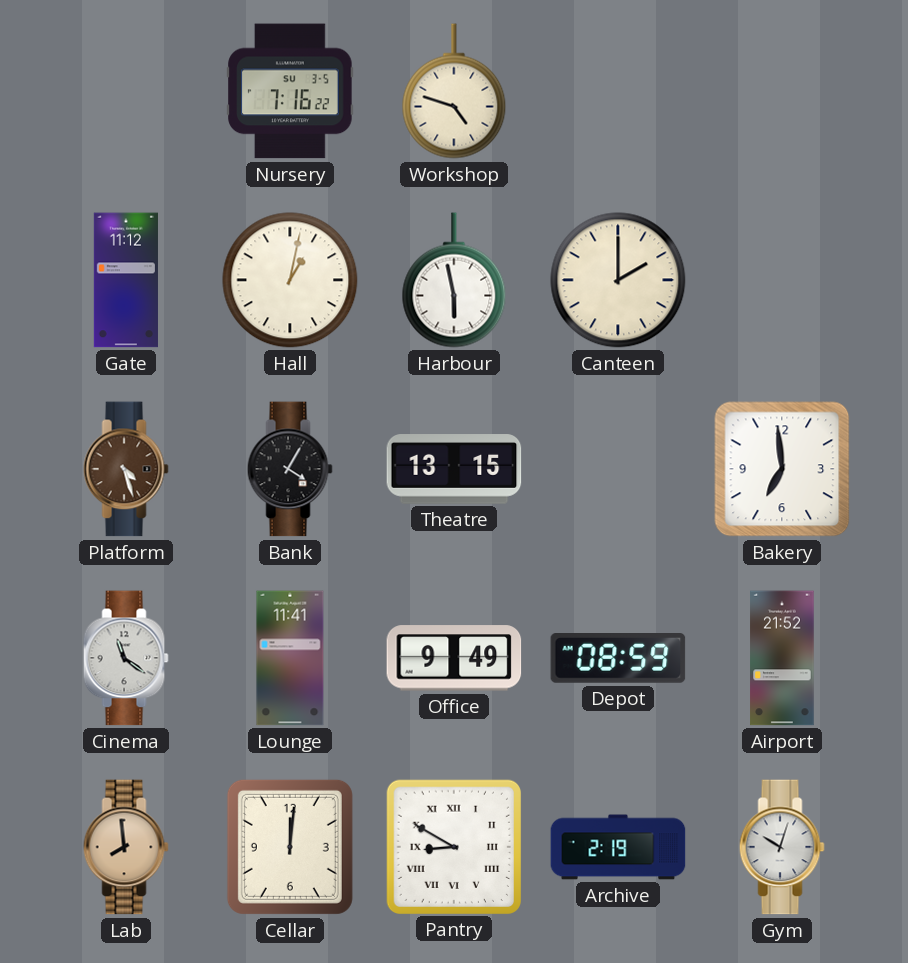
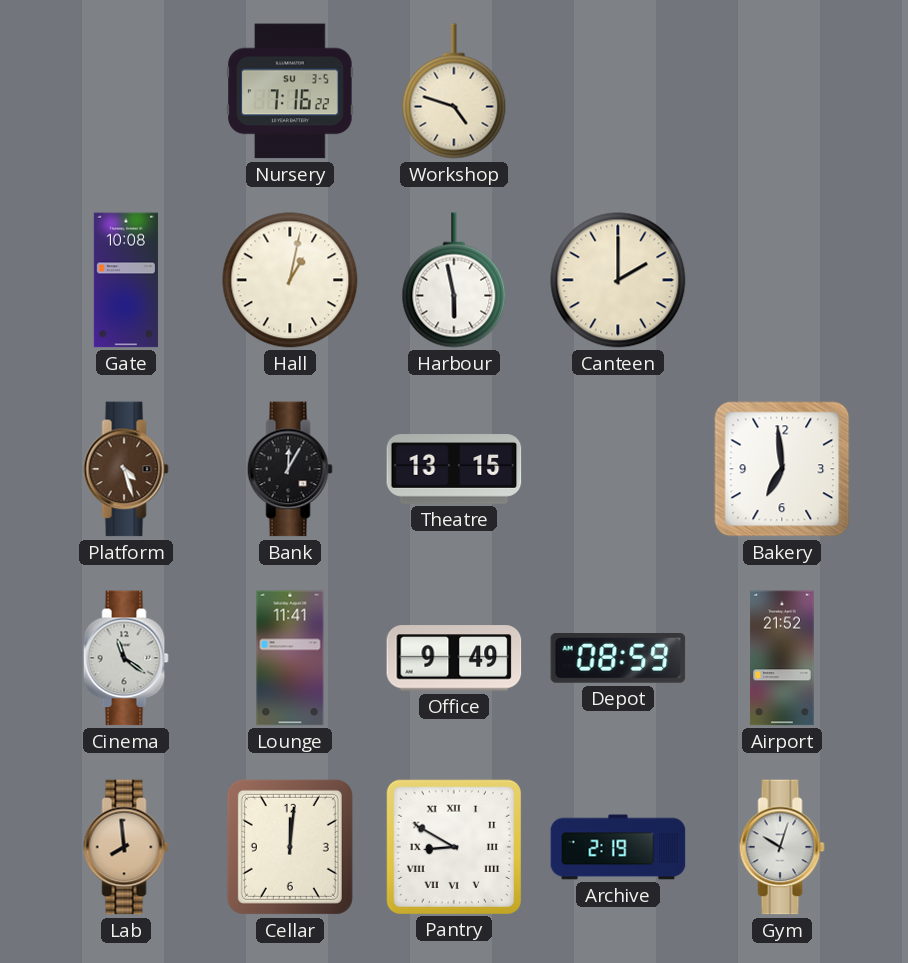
Gate: 11:12 -> 10:08 (126, 280)
Bank: 4:05 -> 12:05 (290, 469)
